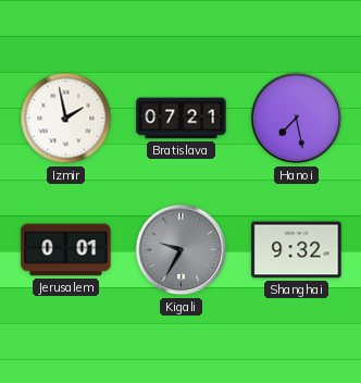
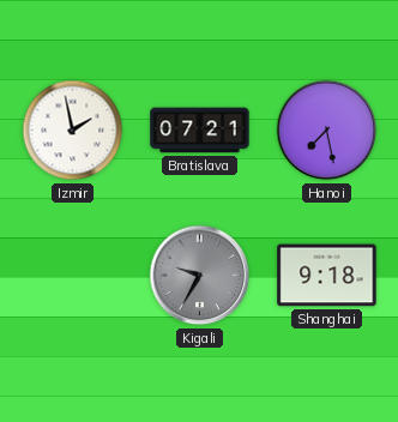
Jerusalem: 0:01 -> none (66, 250)
Shanghai: 9:32 -> 9:18 (327, 276)
